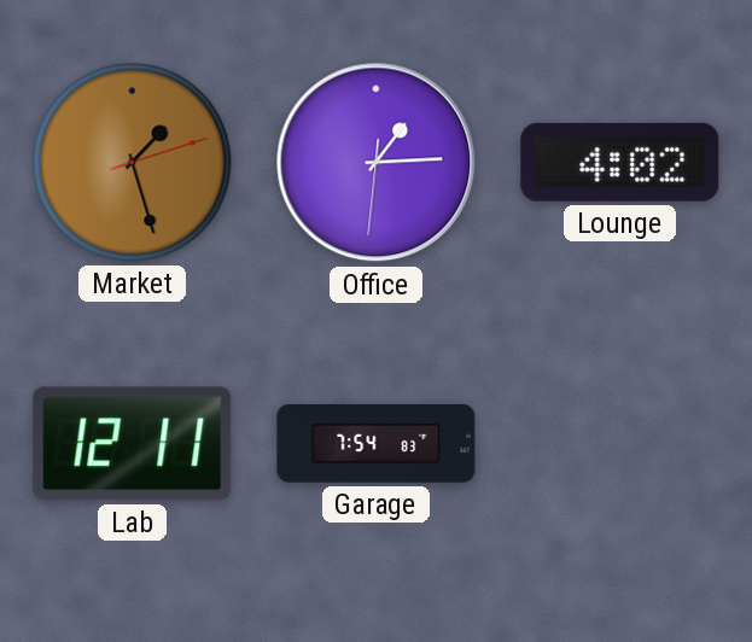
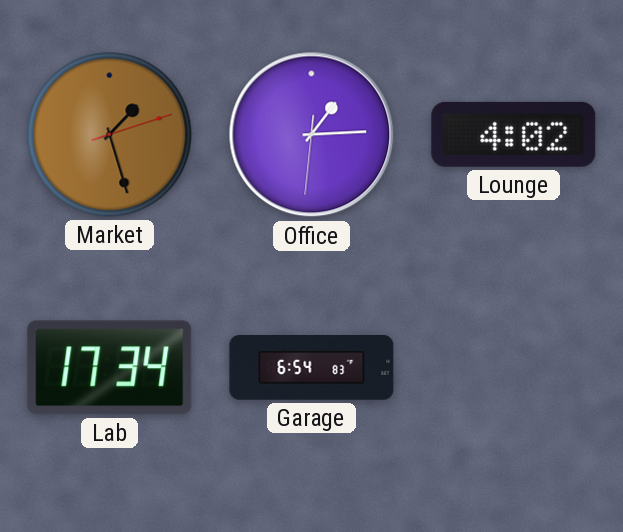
Lab: 12:11 -> 17:34 (110, 368)
Garage: 7:54 -> 6:54 (312, 368)
